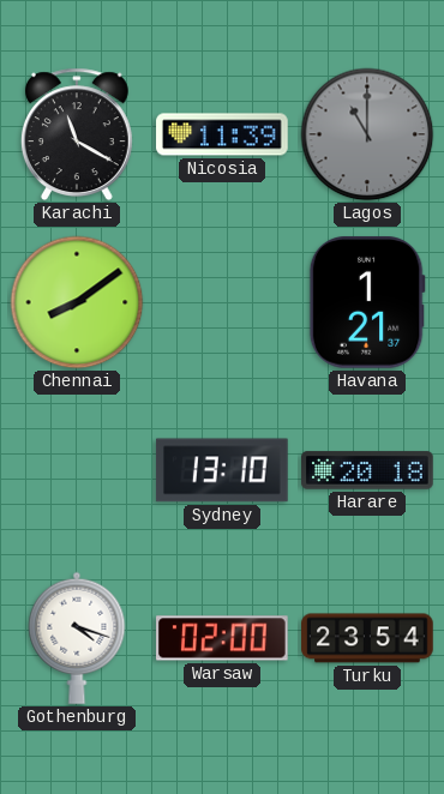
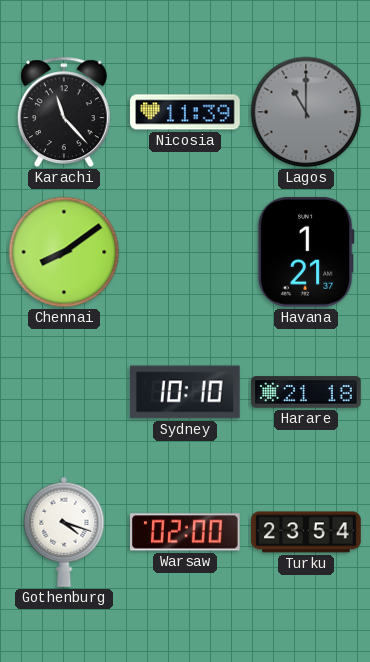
Karachi: 11:20 -> 11:23 (64, 112)
Sydney: 13:10 -> 10:10 (185, 392)
Harare: 20:18 -> 21:18 (306, 392)
